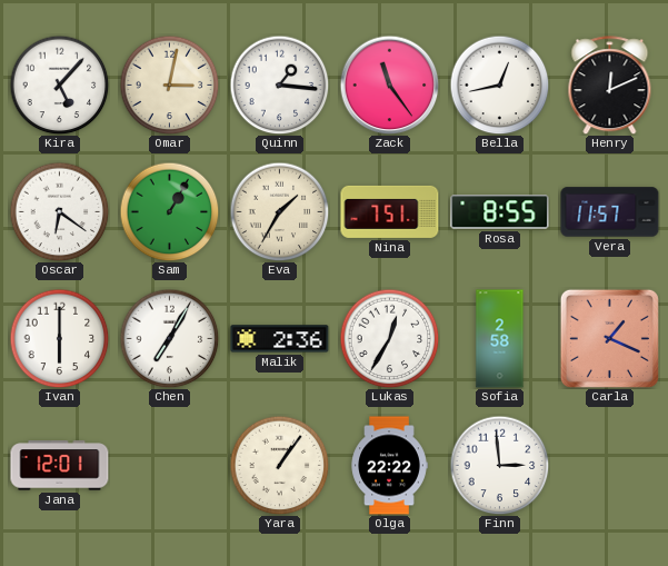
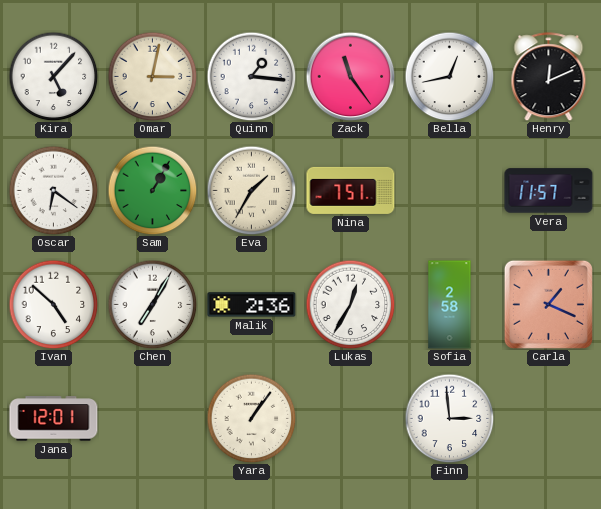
Rosa: 8:55 -> none (500, 212)
Ivan: 6:00 -> 4:52 (53, 304)
Olga: 22:22 -> none (389, 466)
